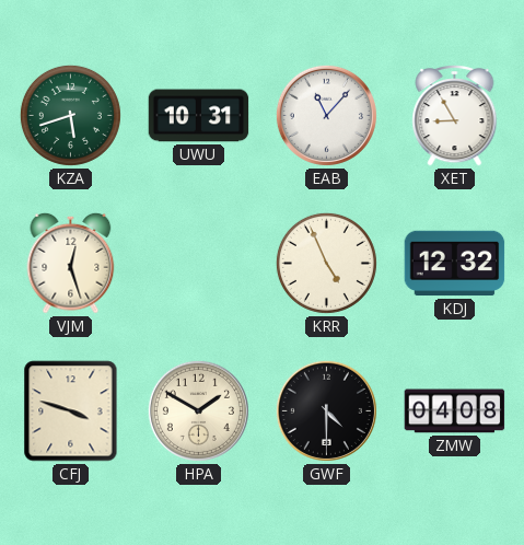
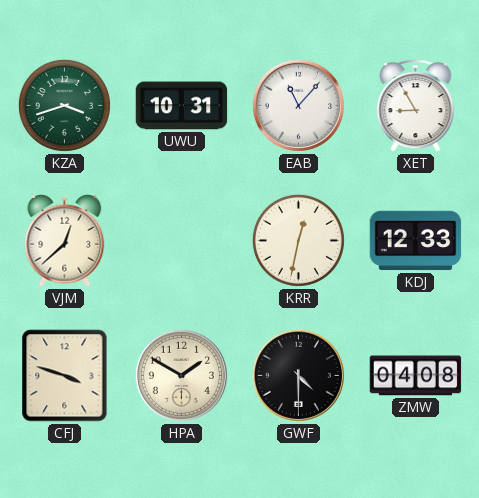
KZA: 5:42 -> 3:42 (64, 105)
VJM: 12:27 -> 12:38 (65, 240)
KRR: 4:56 -> 12:32 (298, 240)
KDJ: 12:32 -> 12:33 (416, 241)
